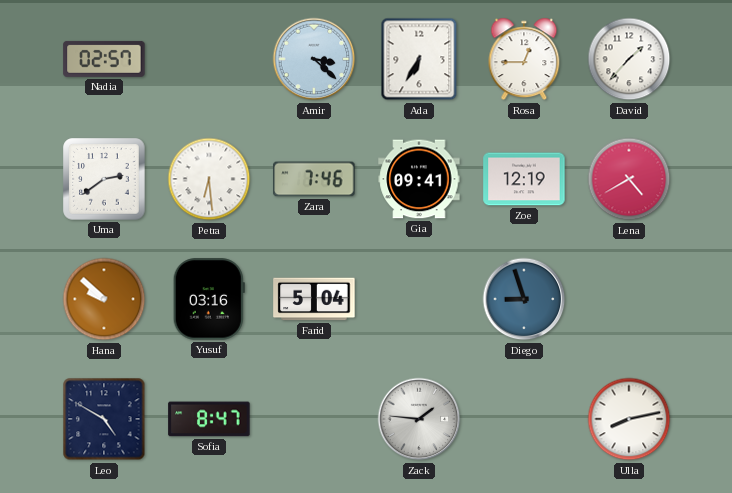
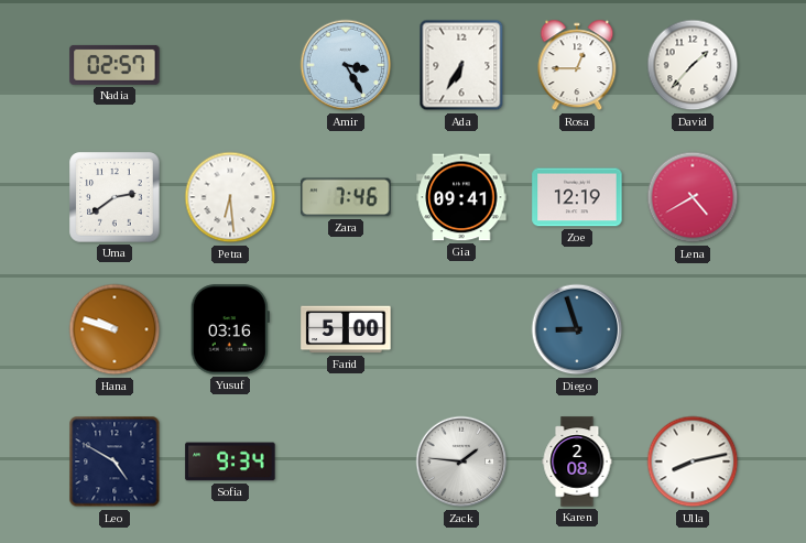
Amir: 3:22 -> 3:25 (346, 65)
Hana: 9:52 -> 9:48 (115, 329)
Farid: 5:04 -> 5:00 (346, 329)
Sofia: 8:47 -> 9:34 (230, 461)
Karen: none -> 2:08 (577, 461)
